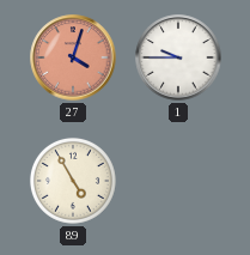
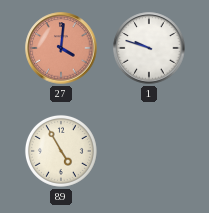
27: 4:03 -> 4:01 (61, 48)
1: 9:45 -> 9:48 (149, 48)
